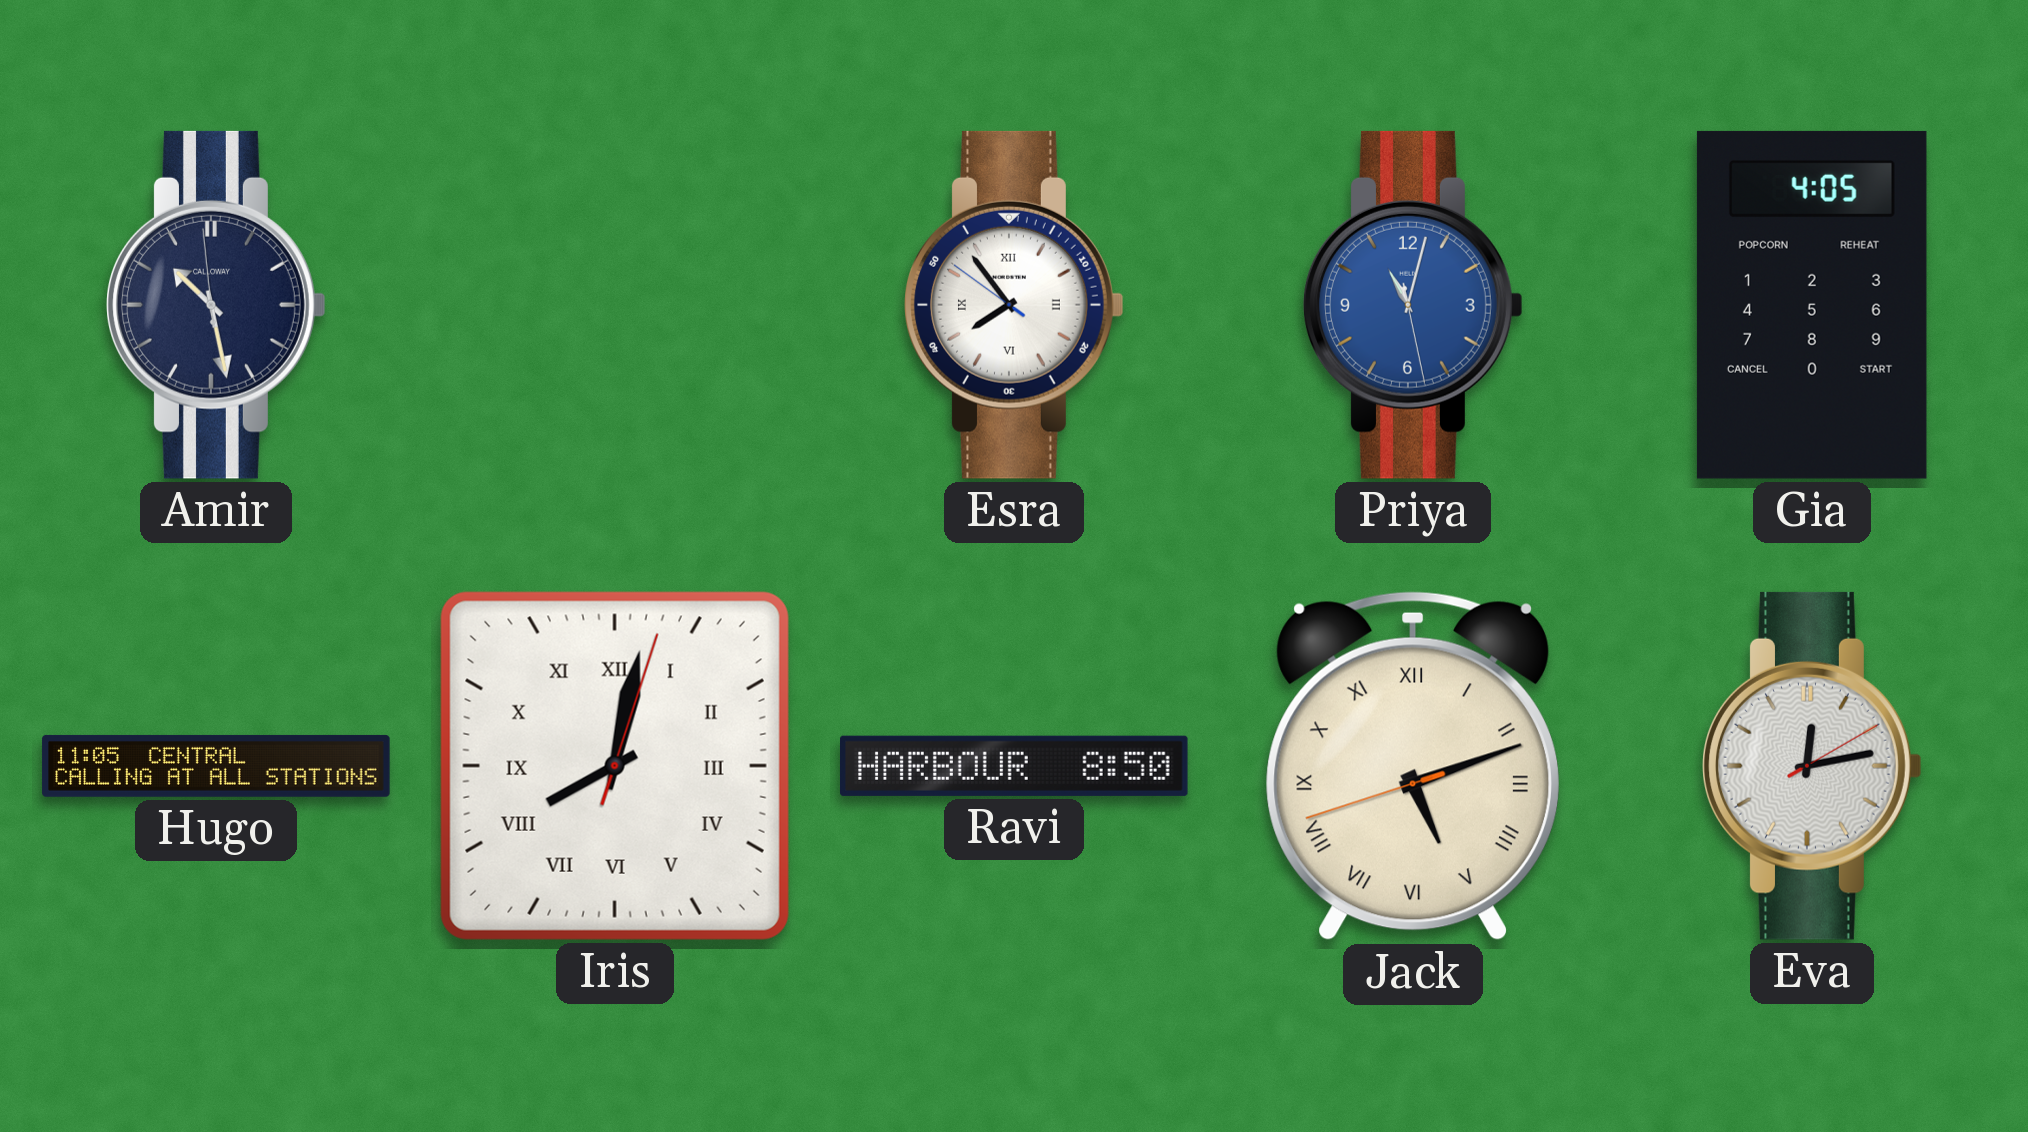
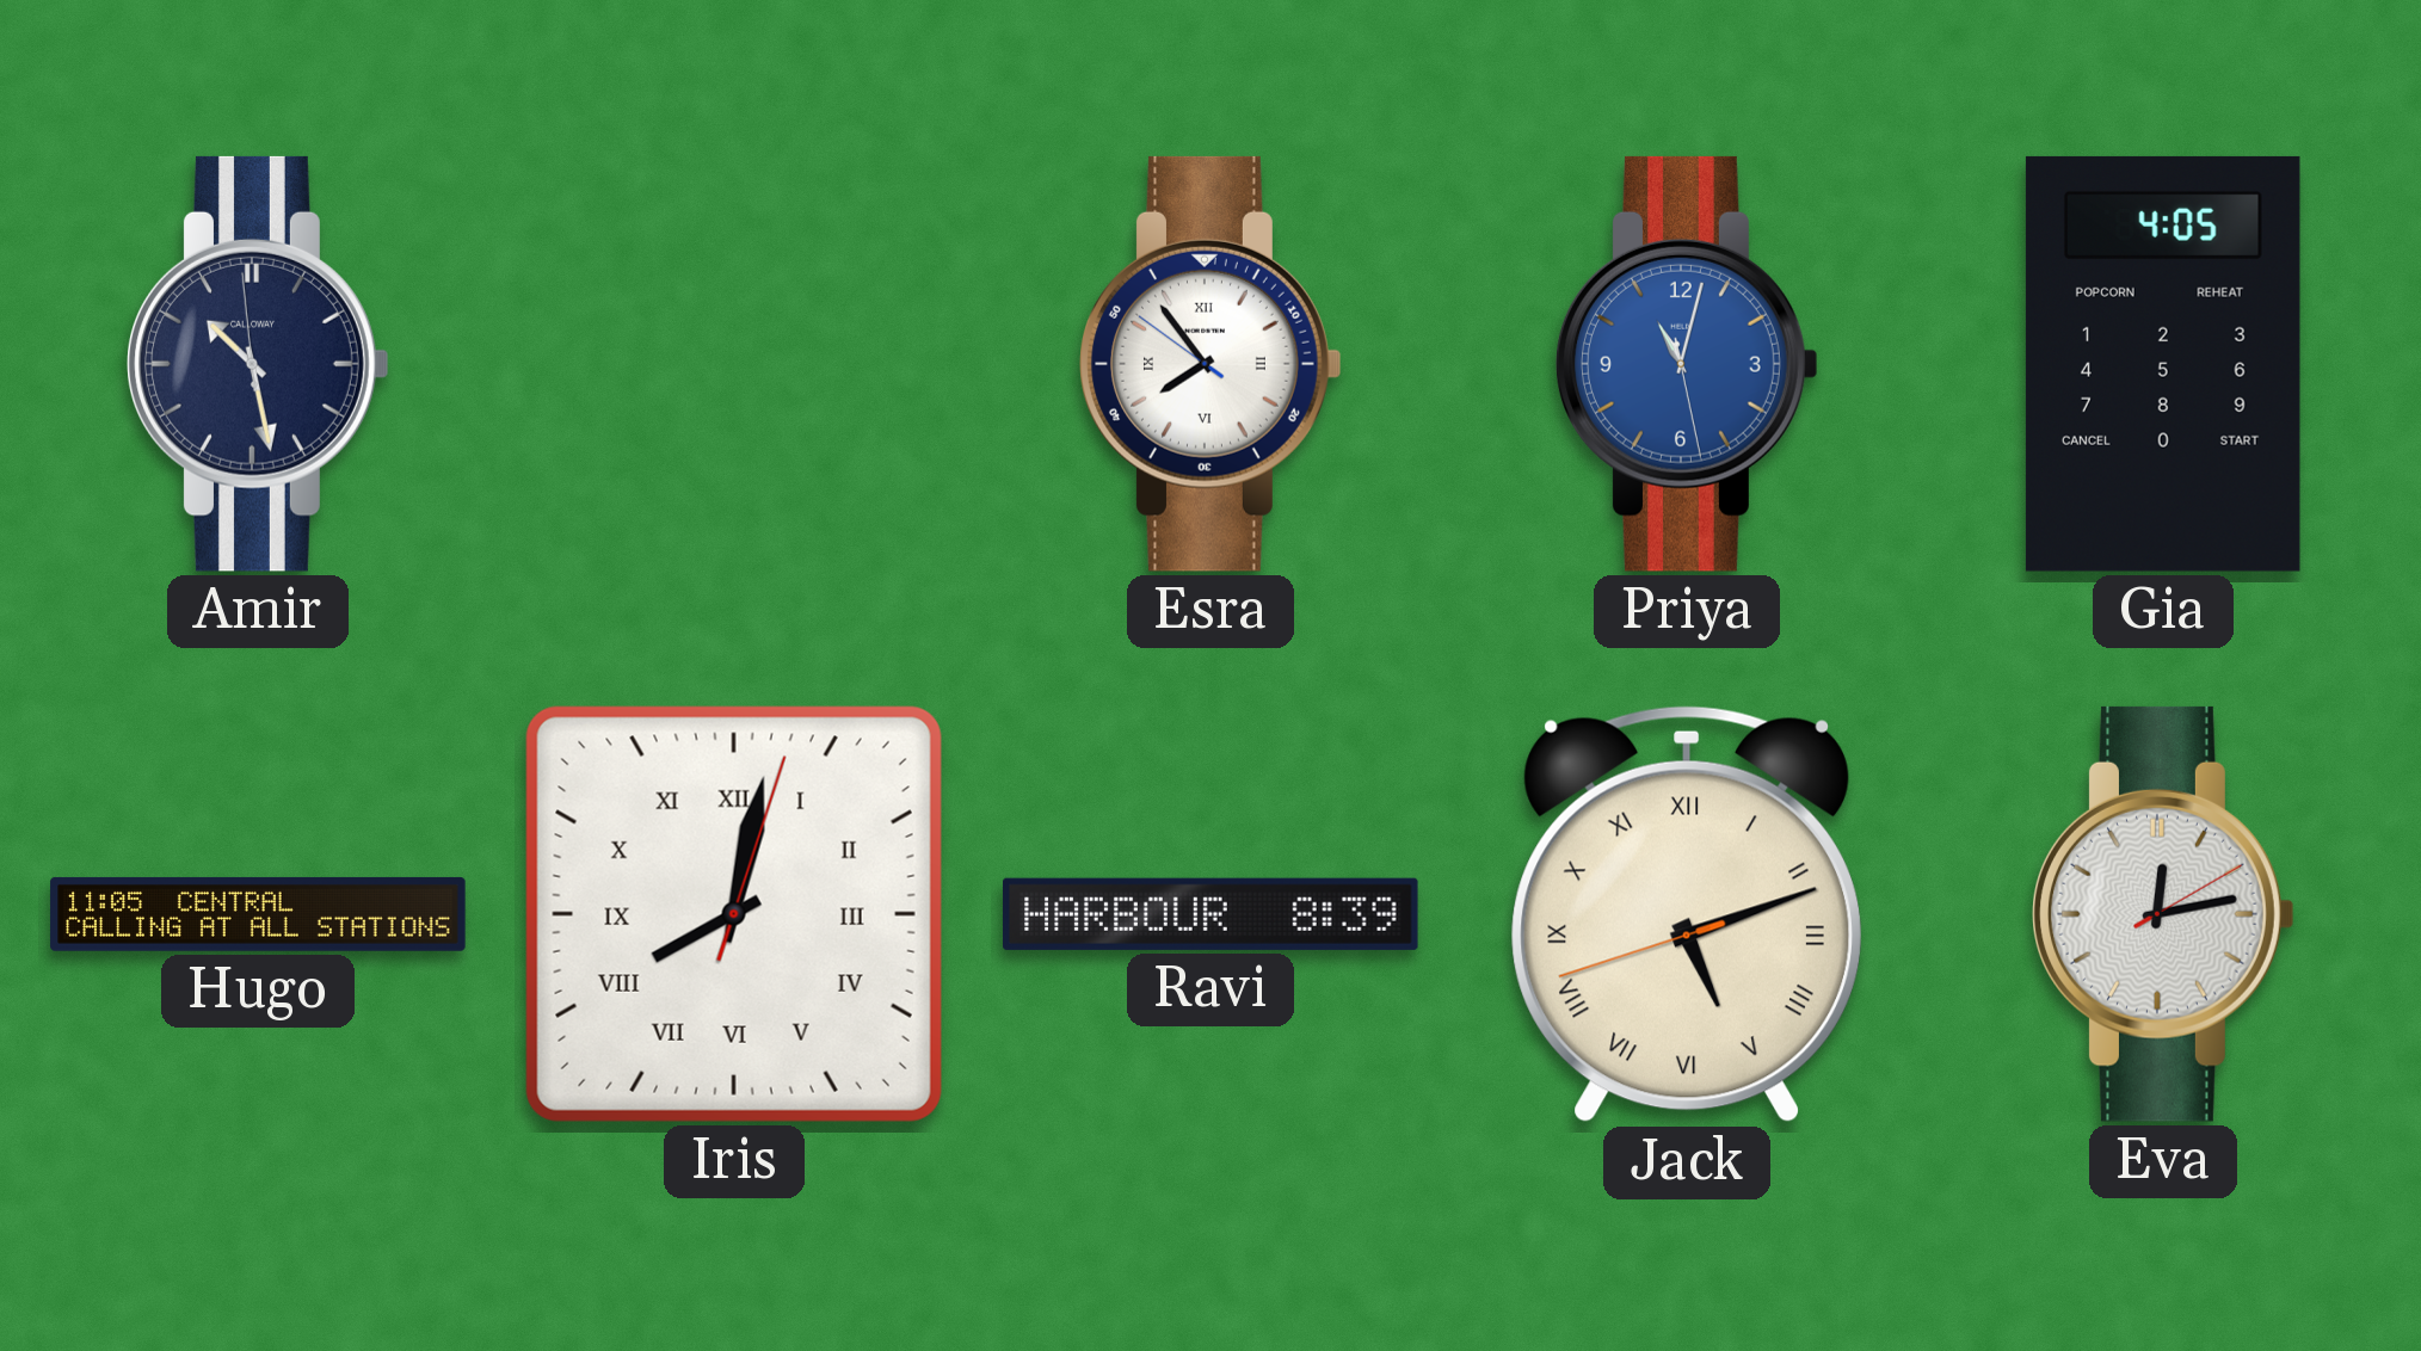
Ravi: 8:50 -> 8:39 (1212, 914)
